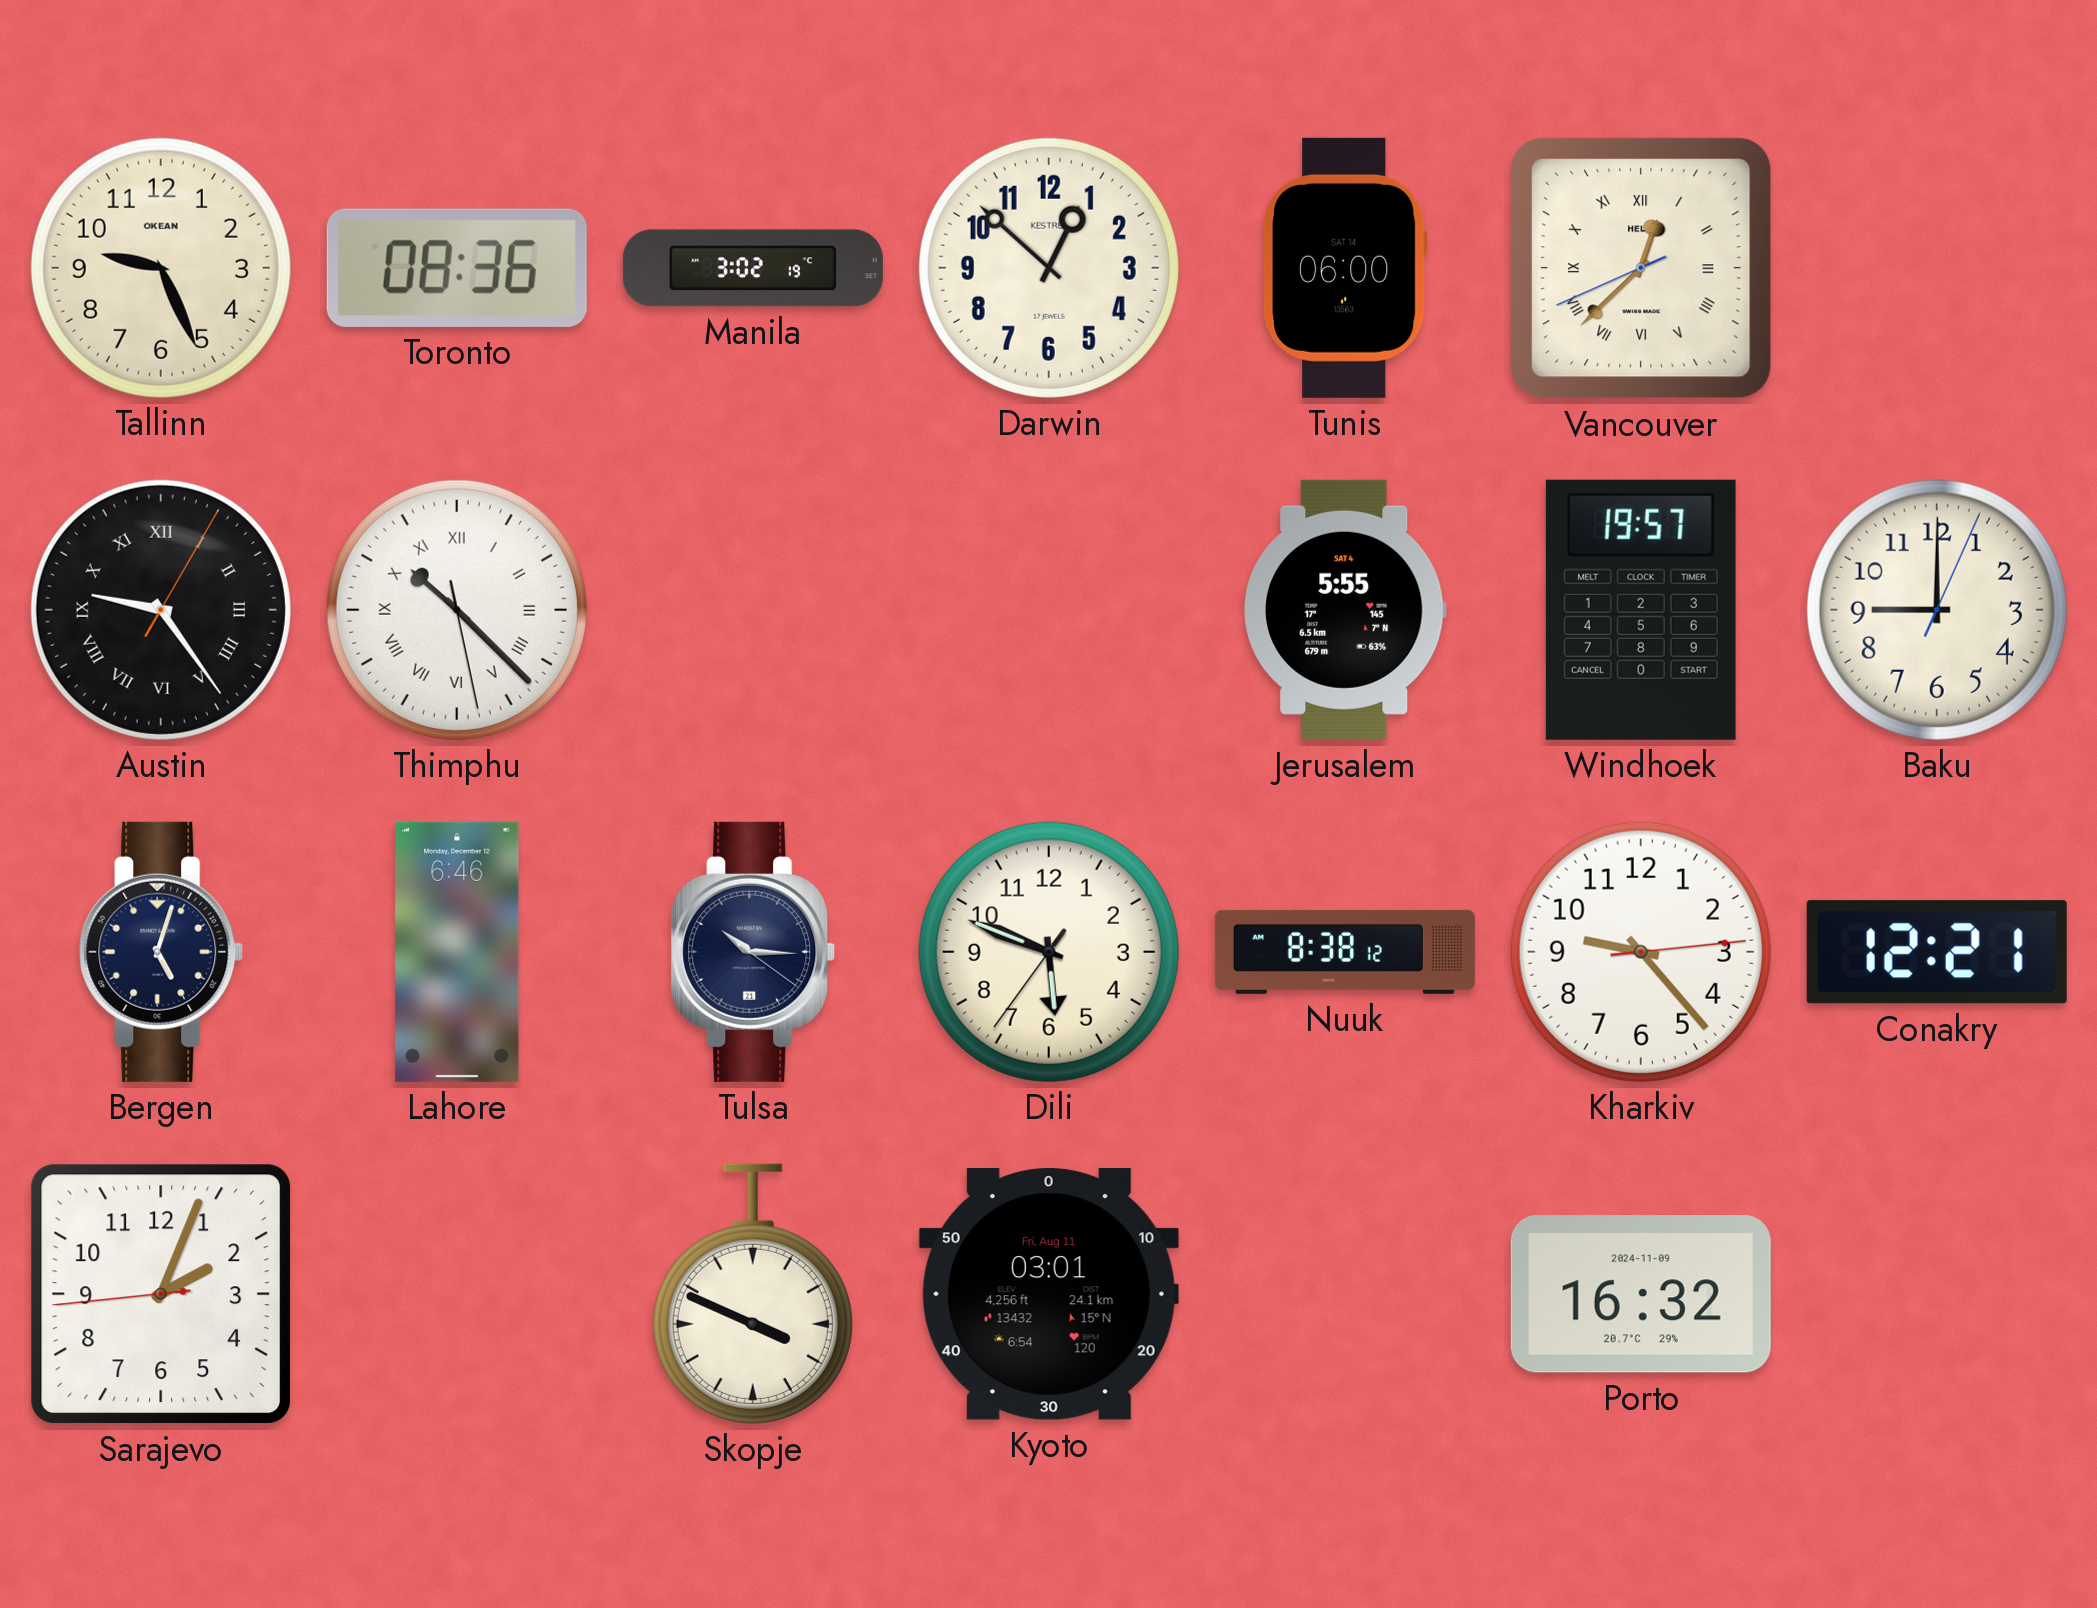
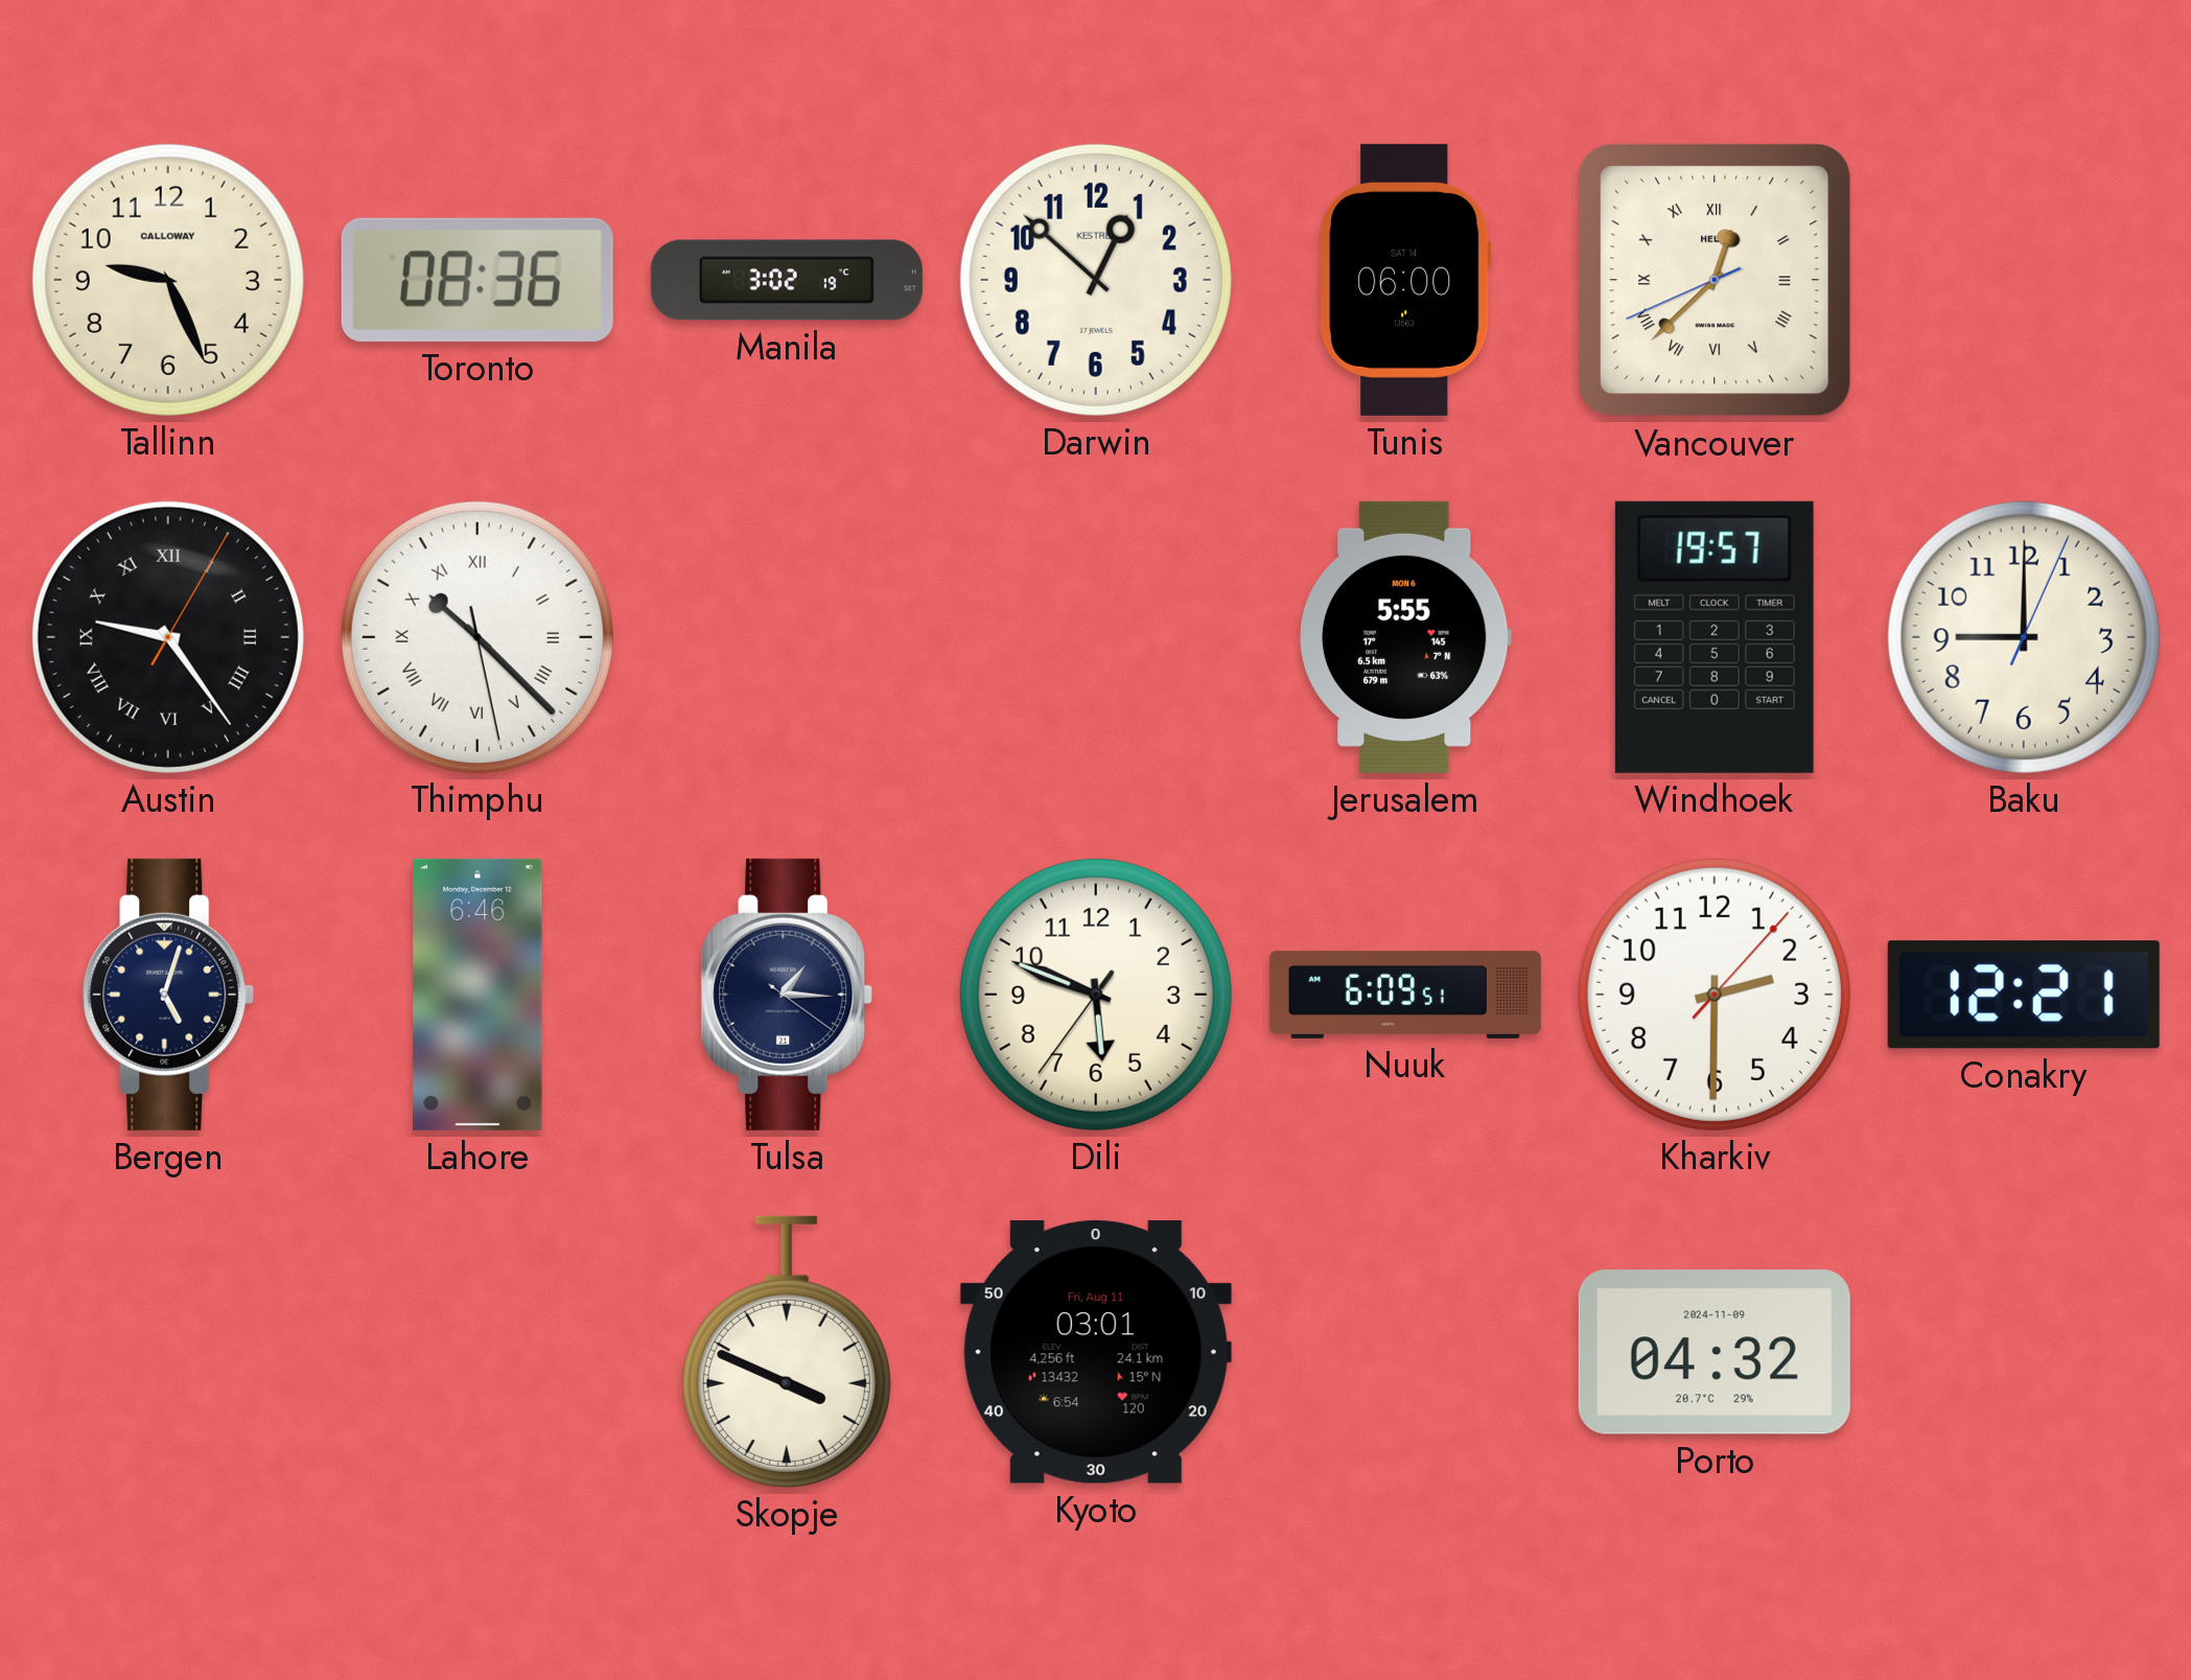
Tallinn brand: OKEAN -> CALLOWAY (168, 280)
Jerusalem date: SAT 4 -> MON 6 (1405, 637)
Tulsa: 10:15 -> 1:15 (787, 995)
Nuuk: 8:38 -> 6:09 (1405, 995)
Kharkiv: 9:23 -> 2:30 (1715, 995)
Sarajevo: 2:03 -> none (161, 1294)
Porto: 16:32 -> 04:32 (1715, 1352)
